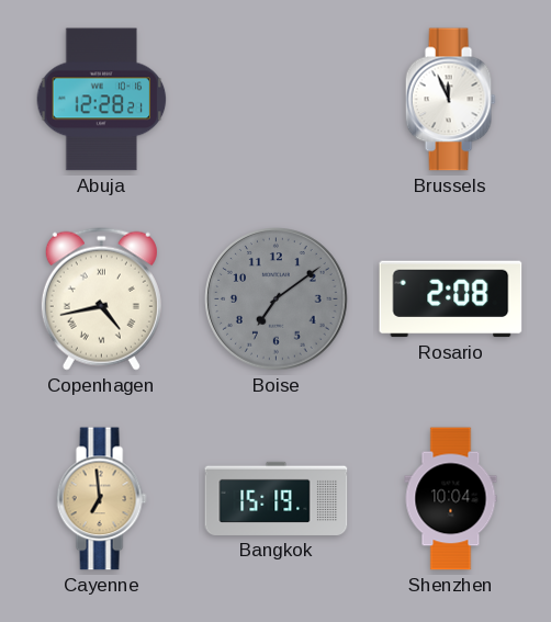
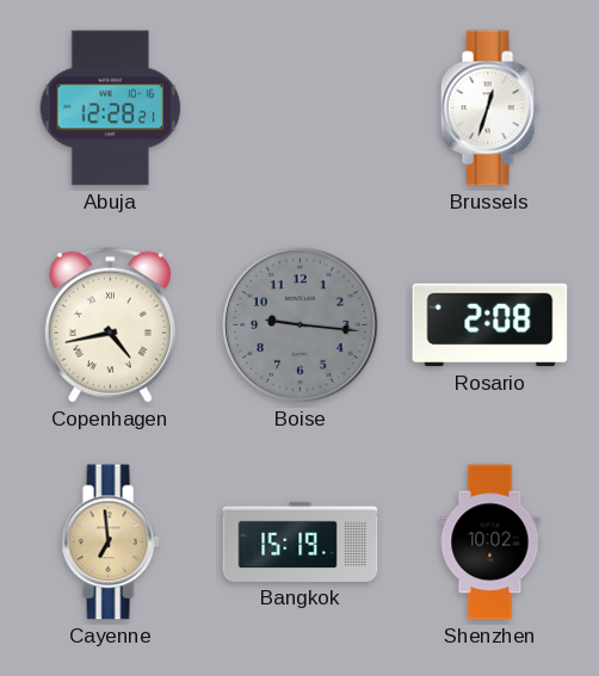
Brussels: 11:56 -> 12:33 (489, 108)
Boise: 7:09 -> 9:16 (301, 325)
Shenzhen: 10:04 -> 10:02 (490, 542)
